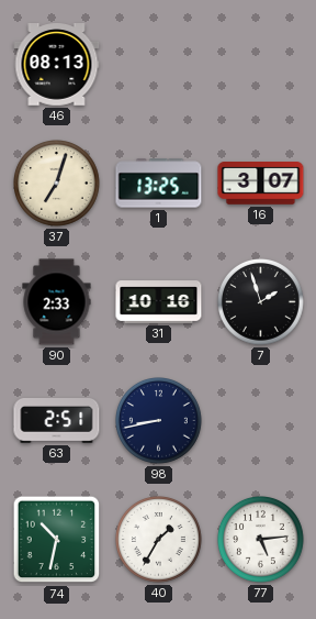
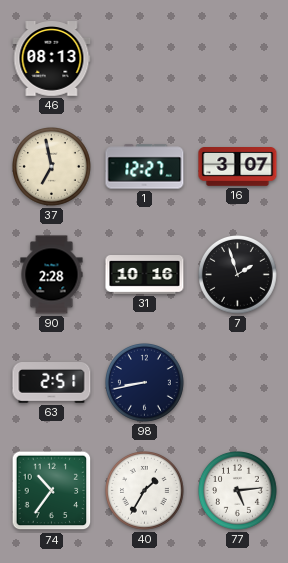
37: 7:03 -> 6:58 (52, 167)
1: 13:25 -> 12:27 (145, 167)
90: 2:33 -> 2:28 (52, 275)
74: 10:32 -> 10:36 (52, 491)
